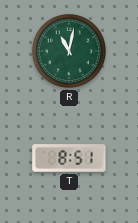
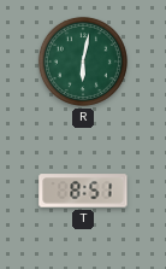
R: 11:02 -> 6:02 (83, 62)
